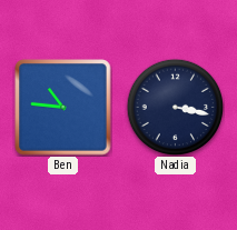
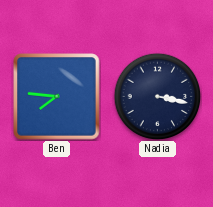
Ben: 10:46 -> 7:46 (57, 97)
